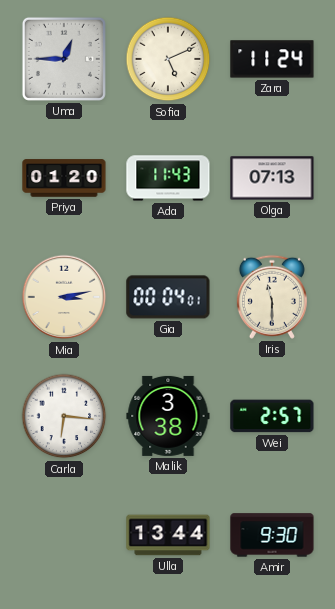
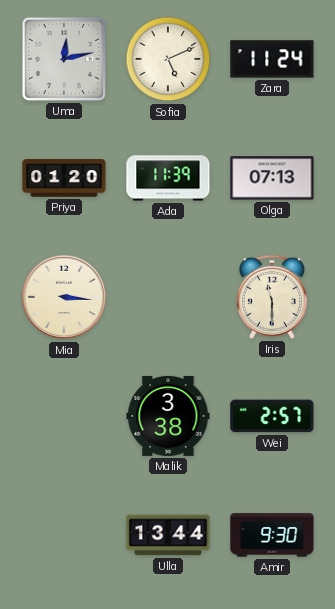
Uma: 12:45 -> 12:13 (64, 59)
Ada: 11:43 -> 11:39 (168, 178)
Mia: 3:13 -> 3:16 (64, 297)
Gia: 00:04 -> none (168, 297)
Carla: 6:16 -> none (64, 416)
